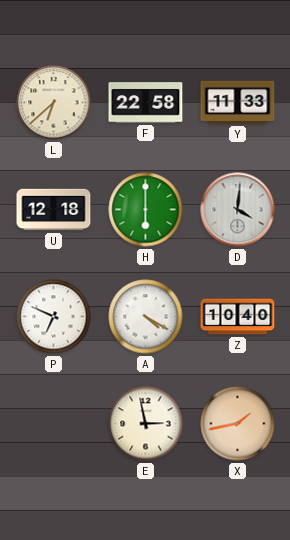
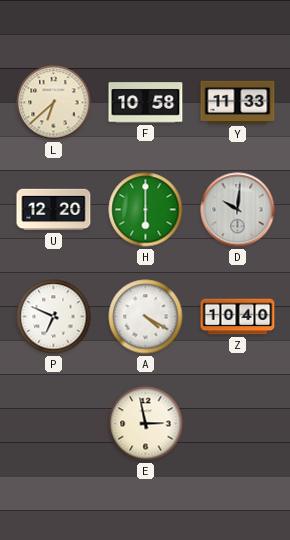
F: 22:58 -> 10:58 (146, 103)
U: 12:18 -> 12:20 (54, 210)
D: 4:01 -> 10:01 (238, 210)
X: 1:43 -> none (238, 424)
